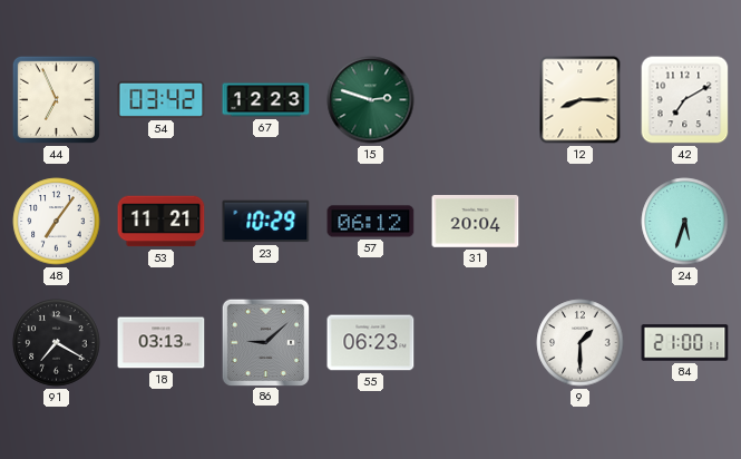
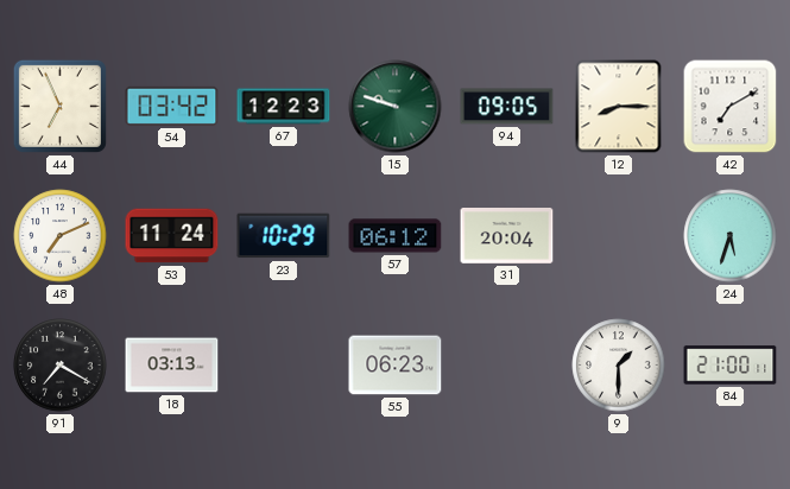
15: 2:48 -> 9:48 (396, 107)
94: none -> 09:05 (507, 107)
48: 7:06 -> 7:11 (61, 236)
53: 11:21 -> 11:24 (172, 236)
86: 9:08 -> none (265, 342)
